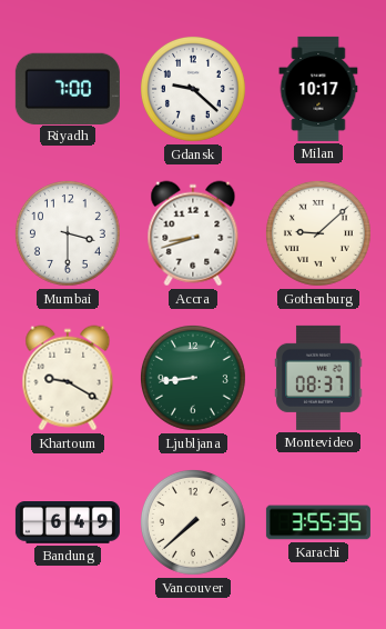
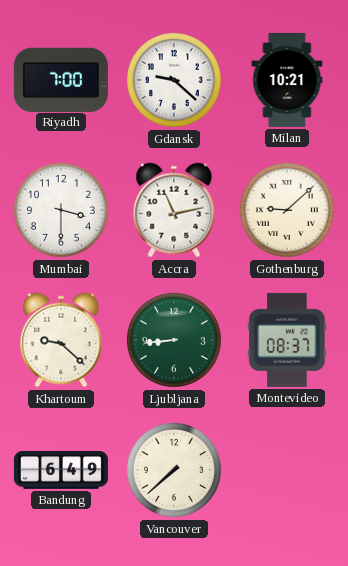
Milan: 10:17 -> 10:21 (287, 80)
Accra: 8:42 -> 11:13 (174, 210)
Khartoum: 9:20 -> 9:22 (61, 340)
Karachi: 3:55 -> none (318, 522)
